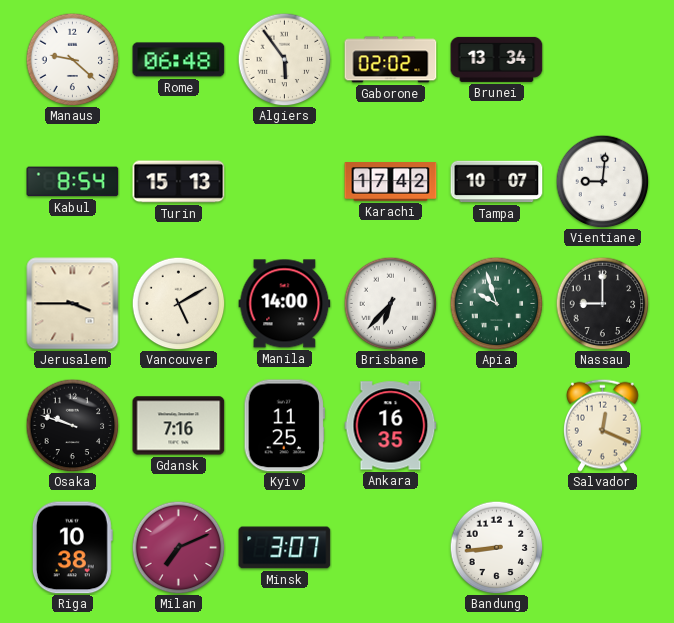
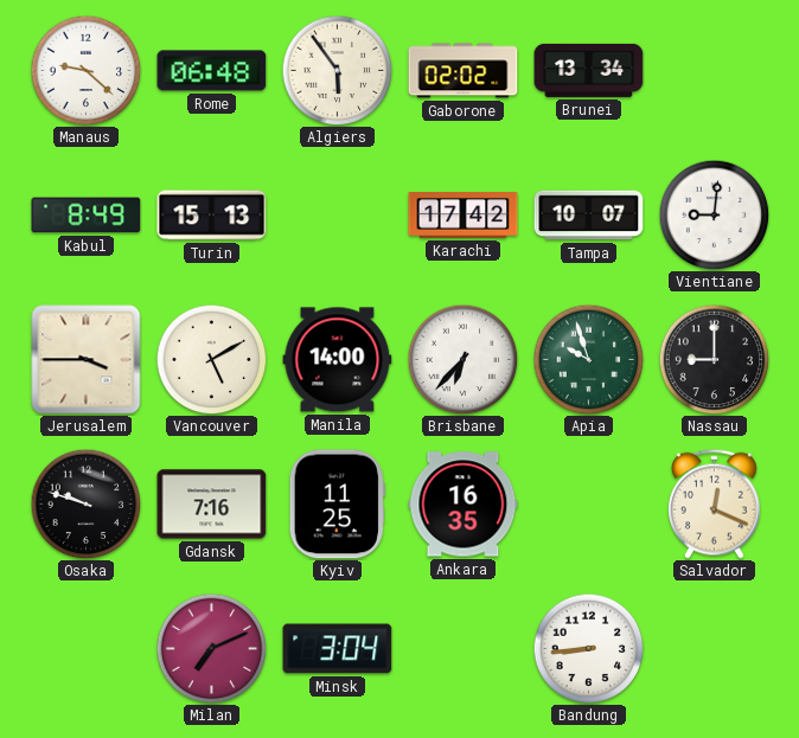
Kabul: 8:54 -> 8:49 (87, 216)
Riga: 10:38 -> none (72, 548)
Minsk: 3:07 -> 3:04 (338, 649)
